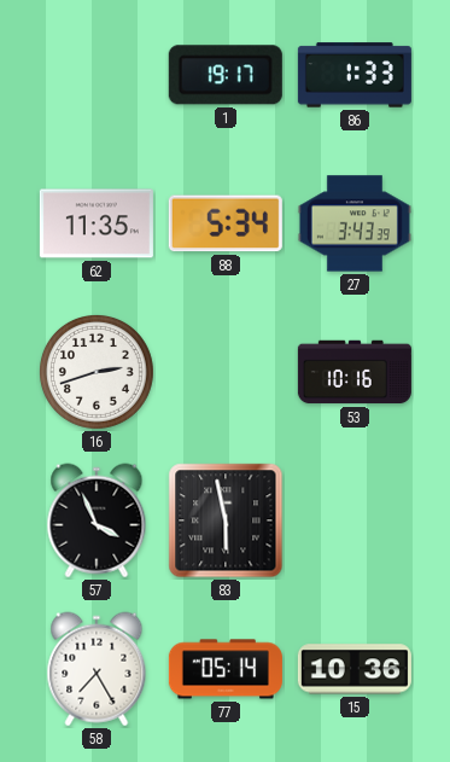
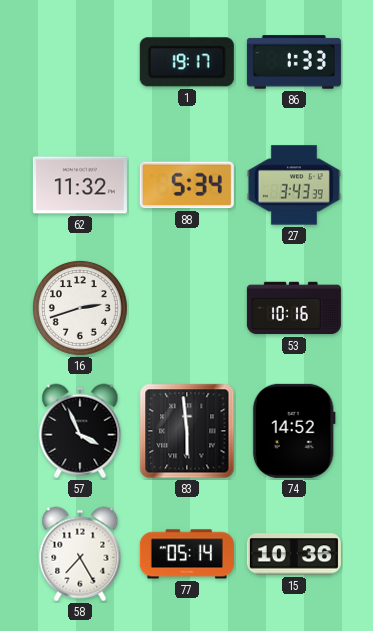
62: 11:35 -> 11:32 (80, 185)
83: 5:58 -> 5:59 (187, 431)
74: none -> 14:52 (294, 431)
